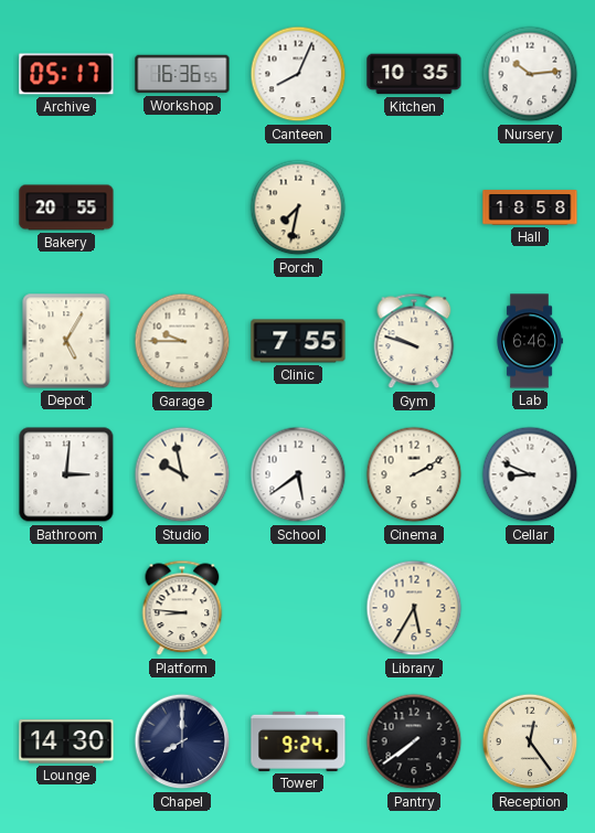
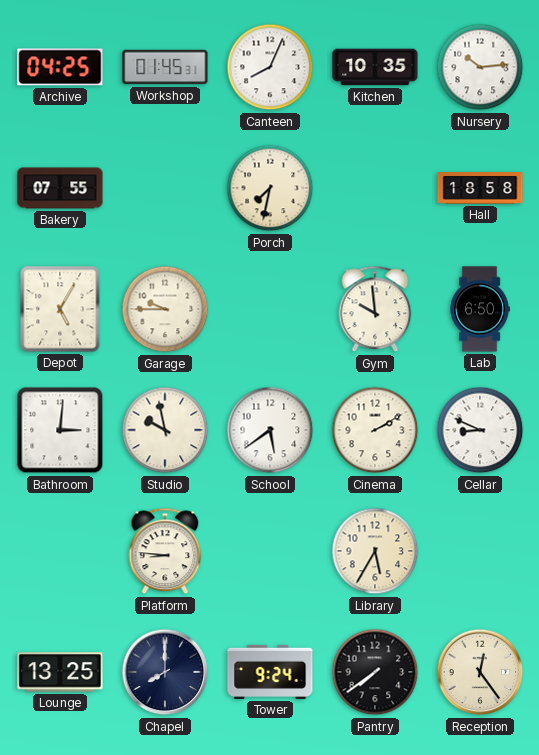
Archive: 05:17 -> 04:25 (60, 67)
Workshop: 16:36 -> 01:45 (165, 67)
Bakery: 20:55 -> 07:55 (60, 188)
Clinic: 7:55 -> none (298, 341)
Gym: 9:48 -> 9:59 (375, 309)
Lab: 6:46 -> 6:50 (480, 309)
Lounge: 14:30 -> 13:25 (60, 672)
